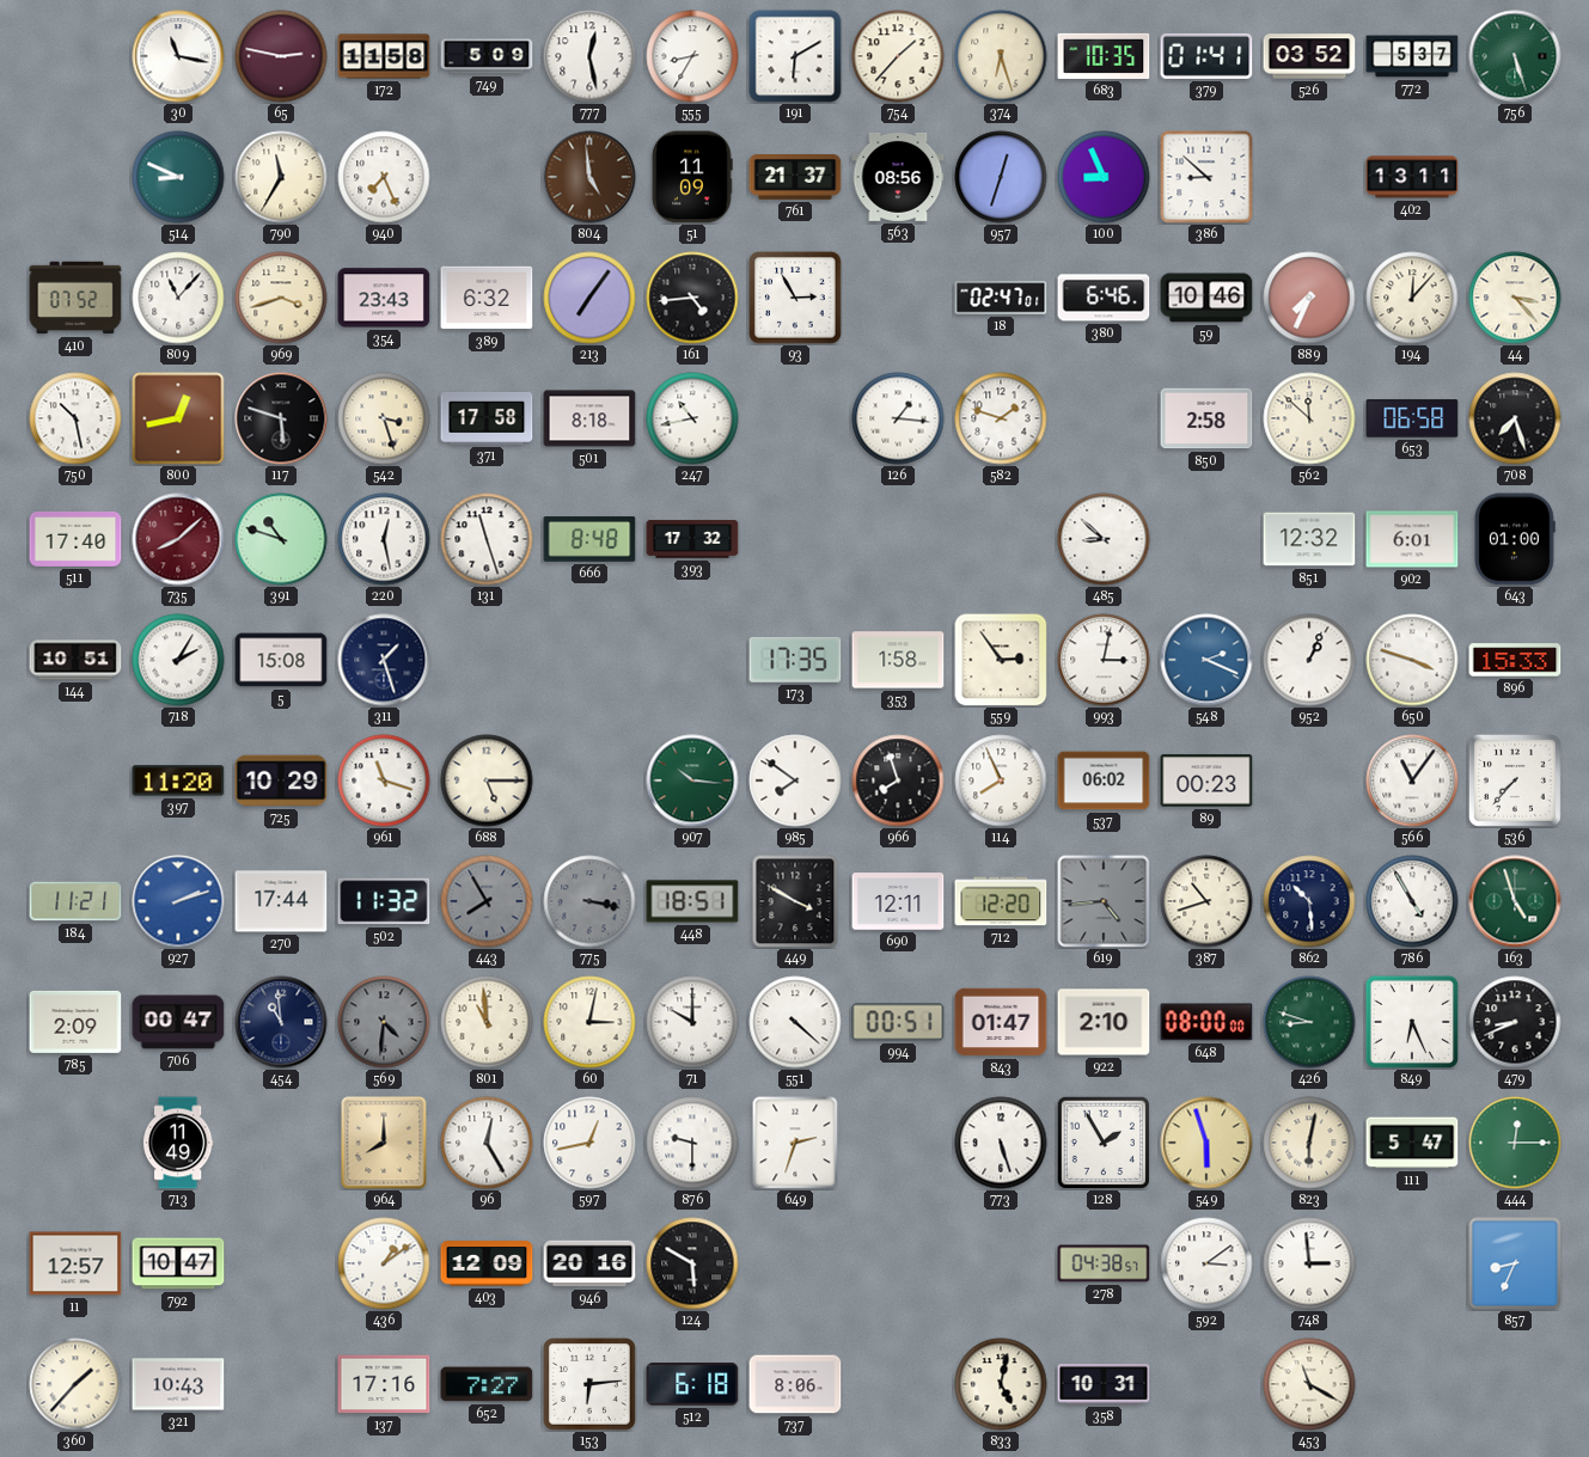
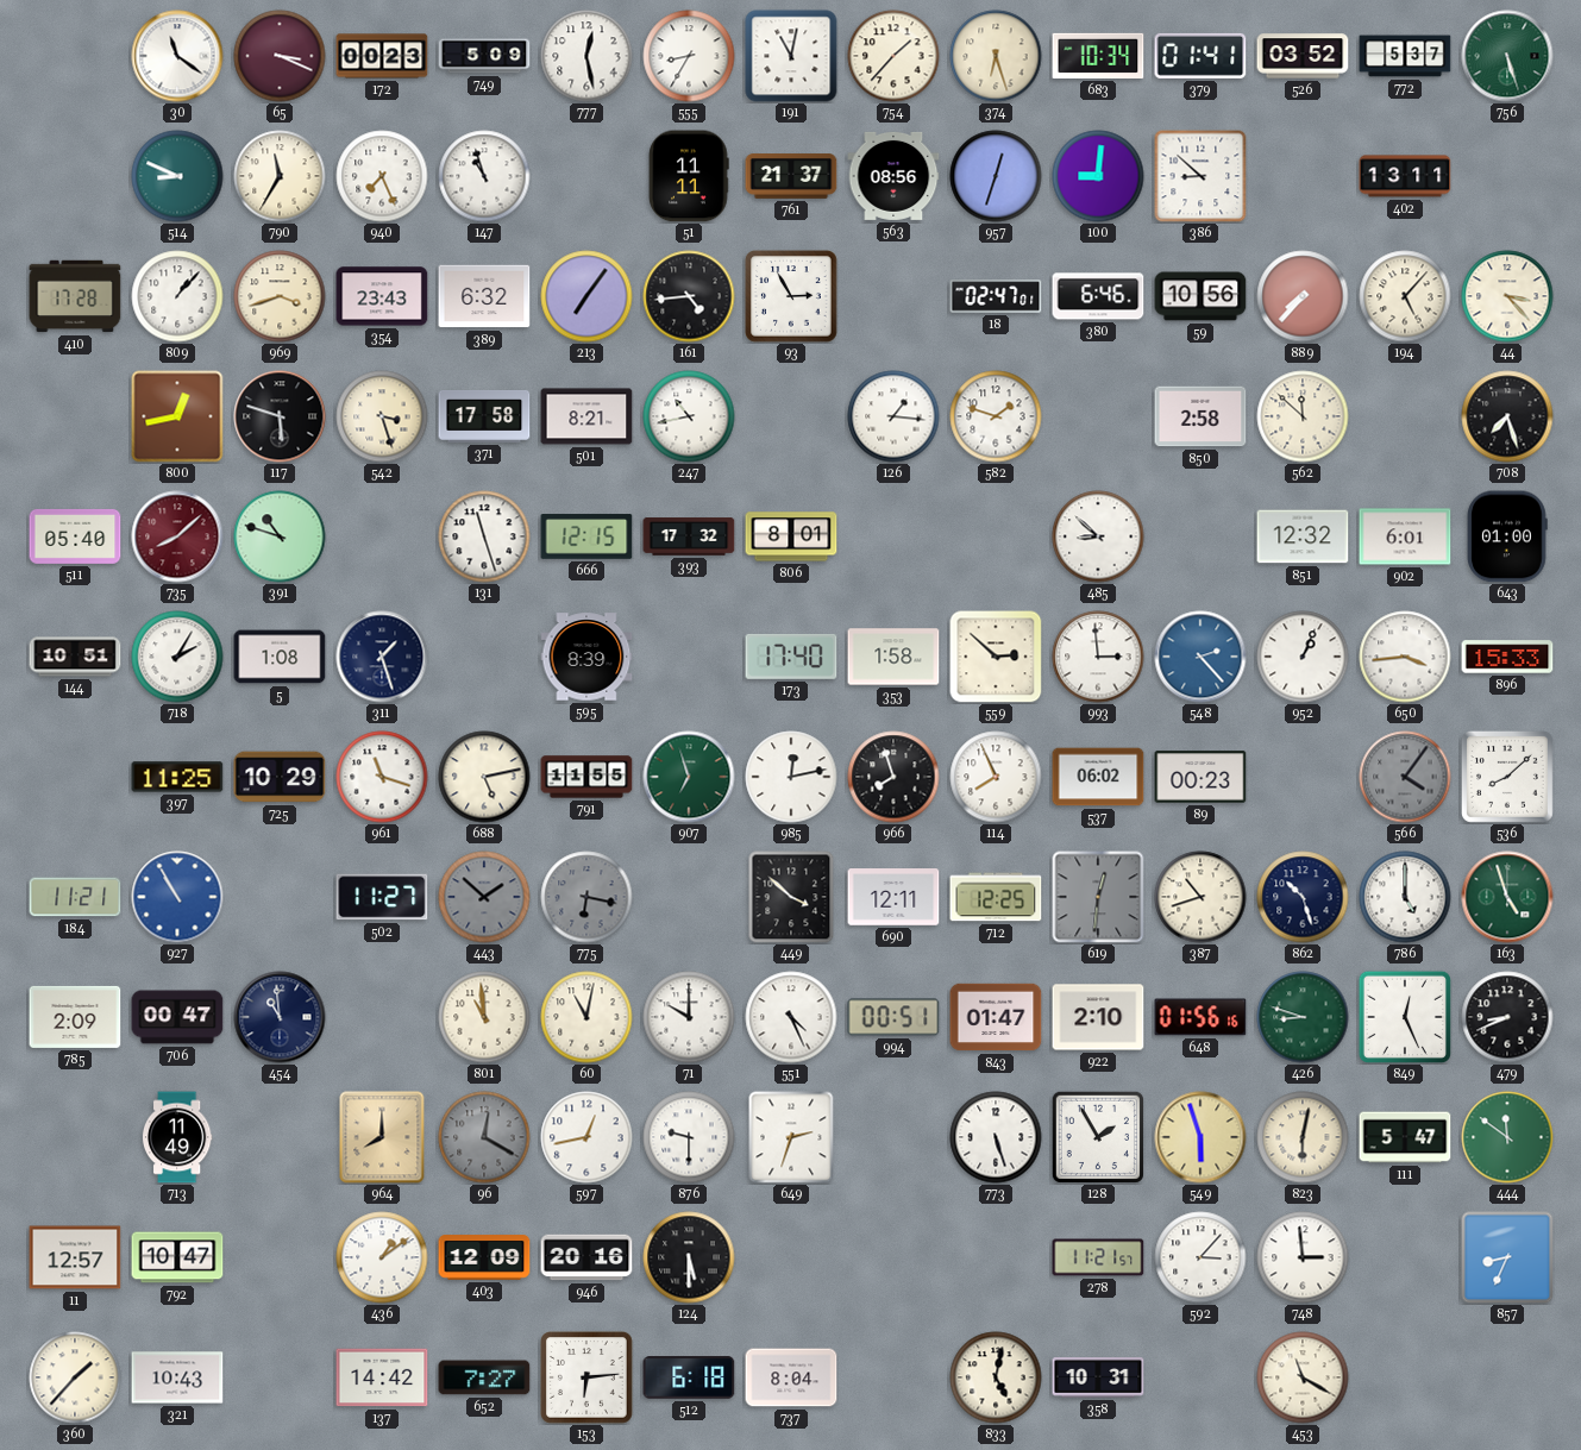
30: 11:17 -> 11:21 (177, 56)
65: 2:47 -> 3:19 (280, 56)
172: 11:58 -> 00:23 (382, 56)
191: 6:10 -> 11:02 (791, 56)
683: 10:35 -> 10:34 (1098, 56)
147: none -> 10:57 (484, 176)
804: 4:59 -> none (589, 177)
51: 11:09 -> 11:11 (689, 176)
100: 8:56 -> 9:01 (1098, 176)
410: 07:52 -> 17:28 (75, 296)
809: 11:07 -> 1:07 (177, 296)
59: 10:46 -> 10:56 (1200, 296)
889: 7:34 -> 7:37 (1303, 296)
194: 12:07 -> 5:07 (1405, 296)
750: 10:28 -> none (75, 418)
501: 8:18 -> 8:21 (586, 416)
653: 06:58 -> none (1412, 418)
511: 17:40 -> 05:40 (75, 536)
220: 12:28 -> none (384, 539)
666: 8:48 -> 12:15 (586, 536)
806: none -> 8:01 (791, 536)
5: 15:08 -> 1:08 (280, 657)
595: none -> 8:39 (586, 657)
173: 17:35 -> 17:40 (791, 657)
559: 2:54 -> 2:52 (996, 657)
993: 3:02 -> 2:59 (1098, 657)
548: 2:19 -> 2:23 (1200, 657)
650: 3:48 -> 3:44 (1405, 657)
397: 11:20 -> 11:25 (177, 777)
688: 5:15 -> 5:13 (484, 777)
791: none -> 11:55 (586, 777)
907: 10:16 -> 6:57 (689, 777)
985: 7:51 -> 12:13 (791, 777)
566: 11:06 -> 4:06 (1405, 777)
566 dial: white -> grey (1405, 777)
536: 7:37 -> 8:08 (1507, 777)
927: 2:12 -> 10:55 (177, 897)
270: 17:44 -> none (281, 901)
502: 11:32 -> 11:27 (382, 897)
443: 7:55 -> 1:52 (484, 897)
775: 3:17 -> 6:17 (586, 897)
448: 18:51 -> none (692, 901)
449: 3:50 -> 3:52 (791, 897)
712: 12:20 -> 12:25 (996, 897)
619: 4:44 -> 12:31 (1098, 897)
862: 10:29 -> 10:27 (1303, 897)
786: 4:55 -> 5:00 (1405, 897)
569: 4:31 -> none (384, 1022)
60: 3:02 -> 11:02 (586, 1017)
551: 4:22 -> 4:26 (791, 1017)
648: 08:00 -> 01:56 (1200, 1017)
849: 6:26 -> 12:26 (1405, 1017)
96: 12:25 -> 12:20 (484, 1137)
96 dial: white -> grey (484, 1137)
444: 12:15 -> 11:51 (1507, 1137)
124: 5:50 -> 5:30 (689, 1257)
278: 04:38 -> 11:21 (1098, 1257)
592: 3:09 -> 3:07 (1200, 1257)
137: 17:16 -> 14:42 (382, 1377)
737: 8:06 -> 8:04 (791, 1377)
